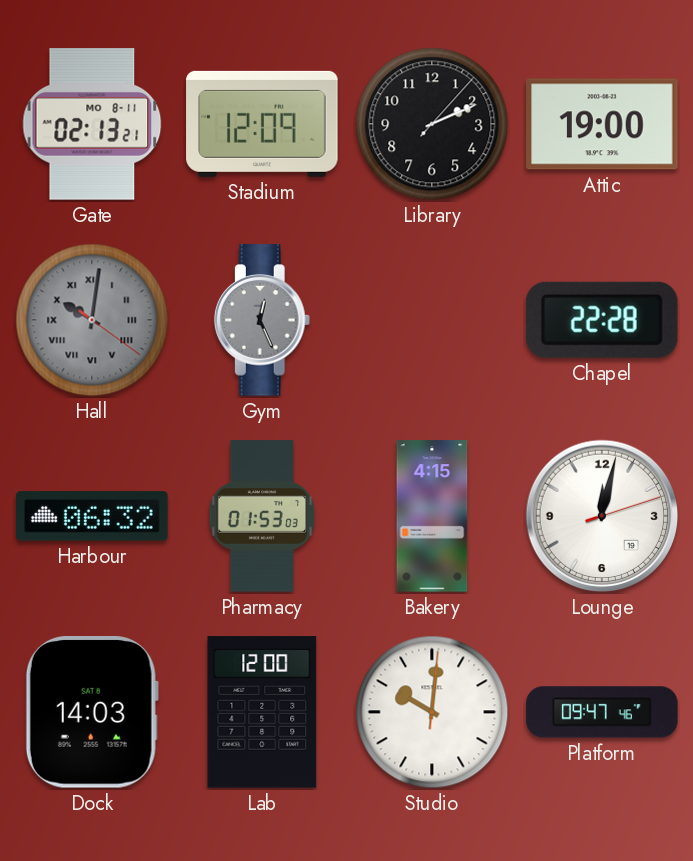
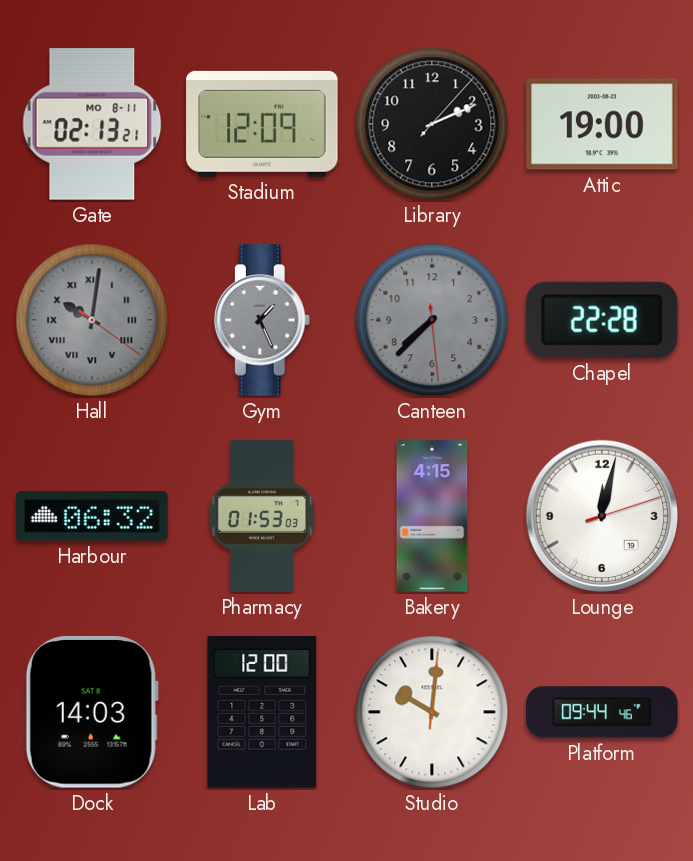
Gym: 12:26 -> 1:26 (262, 320)
Canteen: none -> 7:37 (432, 320)
Platform: 09:47 -> 09:44 (602, 712)
